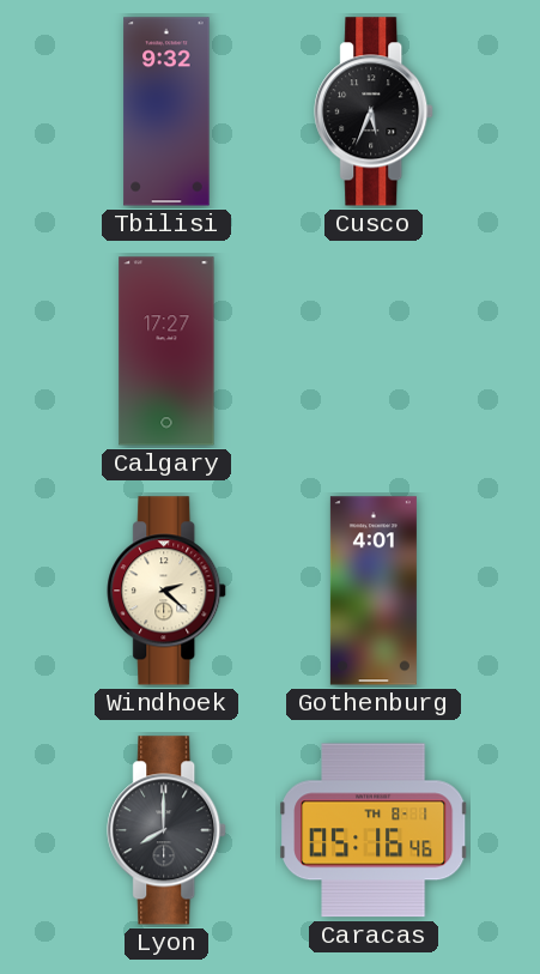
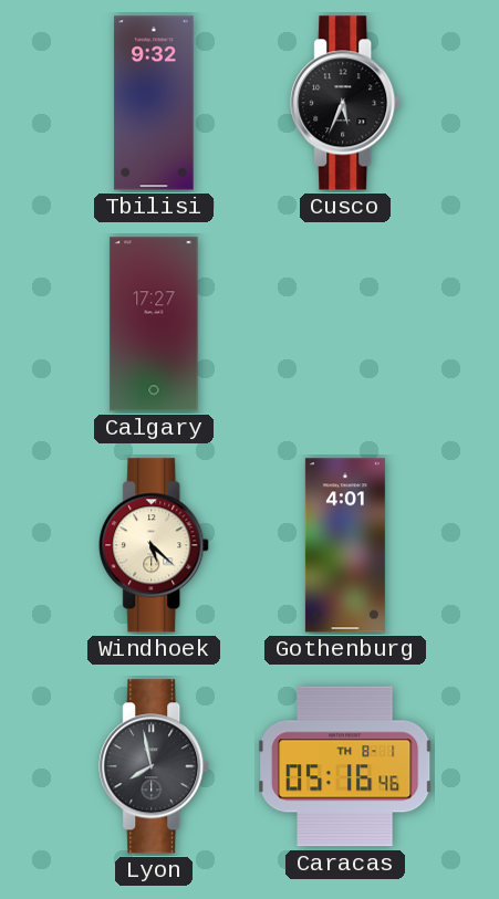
Windhoek: 2:22 -> 5:22 (155, 545)
Lyon: 8:00 -> 7:58 (155, 766)
